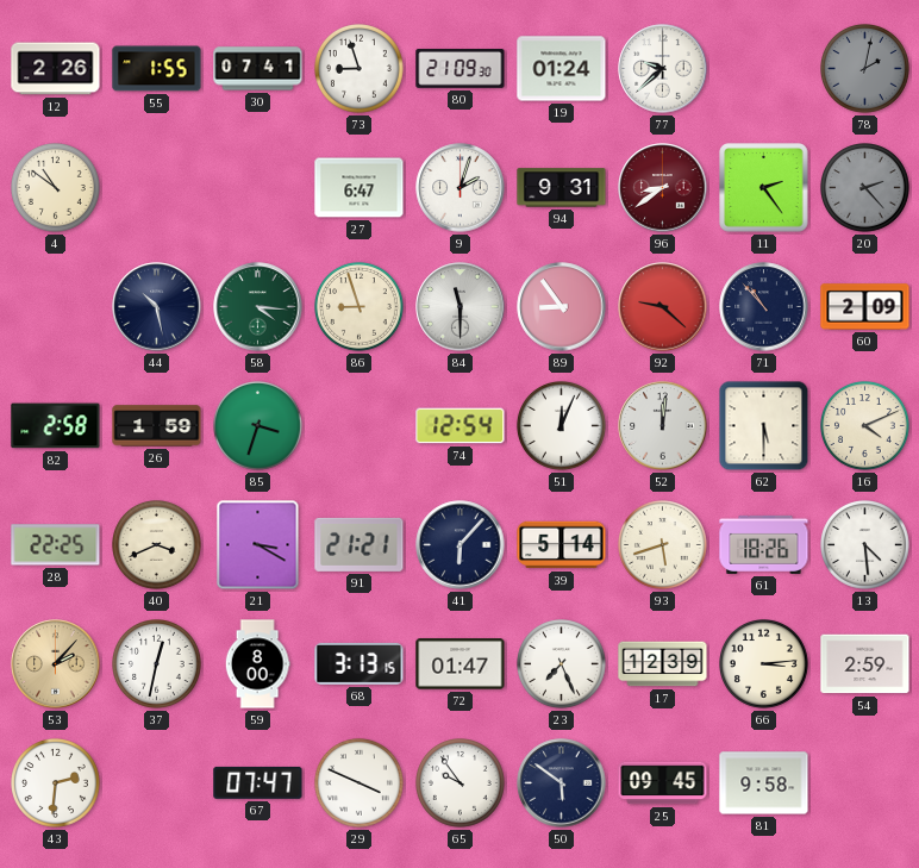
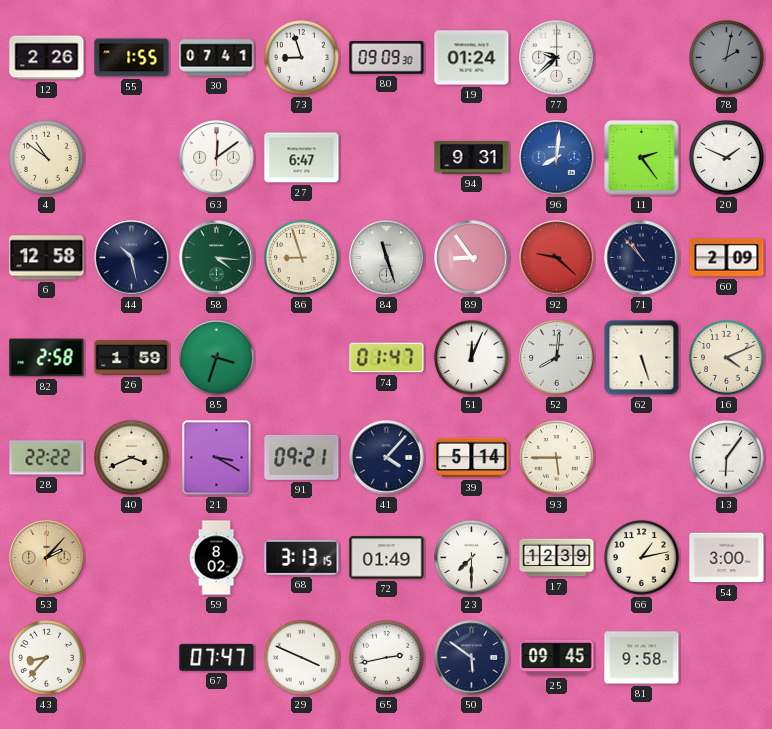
80: 21:09 -> 09:09 (387, 58)
63: none -> 12:09 (217, 158)
9: 2:03 -> none (461, 188)
96: 8:39 -> 8:01 (557, 158)
96 dial: burgundy -> blue (557, 158)
20: 2:23 -> 1:49 (727, 158)
20 dial: grey -> white (727, 158)
6: none -> 12:58 (47, 258)
84: 11:30 -> 11:27 (387, 258)
74: 12:54 -> 01:47 (387, 358)
52: 12:01 -> 8:01 (557, 358)
62: 5:30 -> 5:27 (642, 358)
28: 22:25 -> 22:22 (47, 458)
91: 21:21 -> 09:21 (302, 457)
41: 6:07 -> 4:07 (387, 458)
93: 5:42 -> 5:45 (557, 458)
61: 18:26 -> none (764, 544)
13: 4:29 -> 6:06 (727, 458)
37: 12:32 -> none (157, 664)
59: 8:00 -> 8:02 (216, 558)
72: 01:47 -> 01:49 (387, 558)
23: 7:26 -> 7:30 (472, 558)
66: 3:14 -> 1:13 (642, 558)
54: 2:59 -> 3:00 (727, 558)
43: 2:31 -> 8:37 (47, 658)
65: 9:54 -> 2:43 (387, 658)
